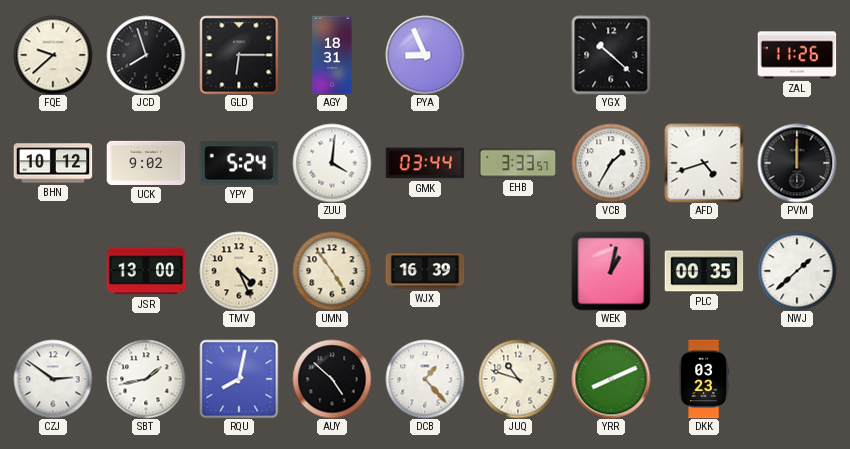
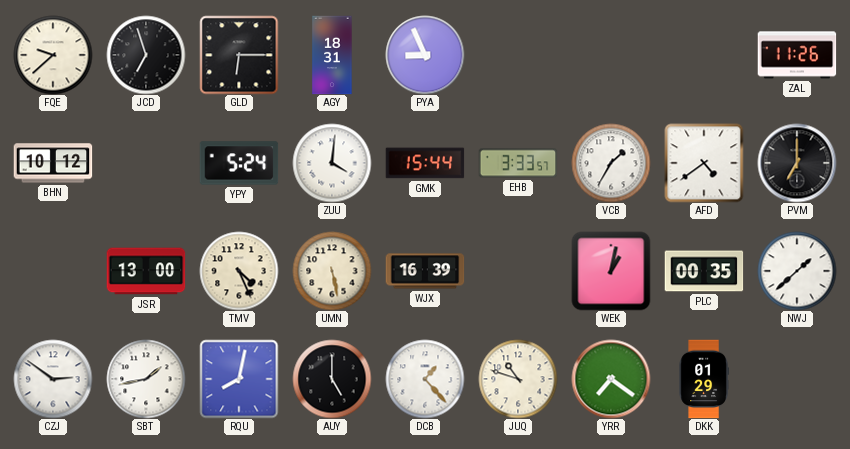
JCD: 7:57 -> 6:57 (146, 55)
YGX: 10:22 -> none (611, 55)
UCK: 9:02 -> none (146, 163)
GMK: 03:44 -> 15:44 (425, 163)
AFD: 4:42 -> 4:39 (704, 163)
PVM: 12:00 -> 7:00 (797, 163)
UMN: 4:54 -> 5:28 (332, 271)
AUY: 4:52 -> 5:00 (332, 379)
YRR: 8:11 -> 7:21 (611, 379)
DKK: 03:23 -> 01:29 (704, 379)
